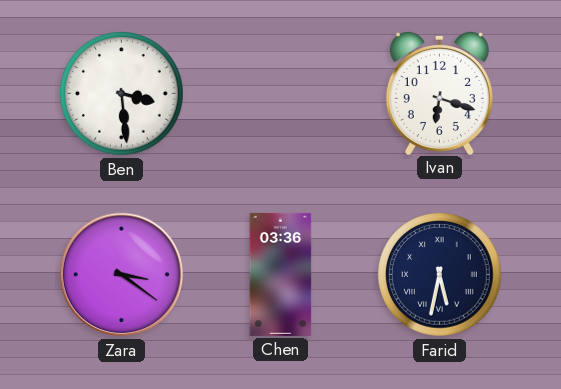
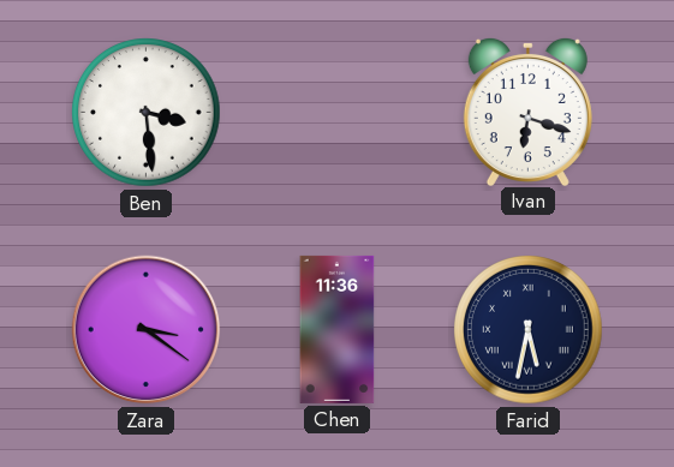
Chen: 03:36 -> 11:36 (338, 329)
